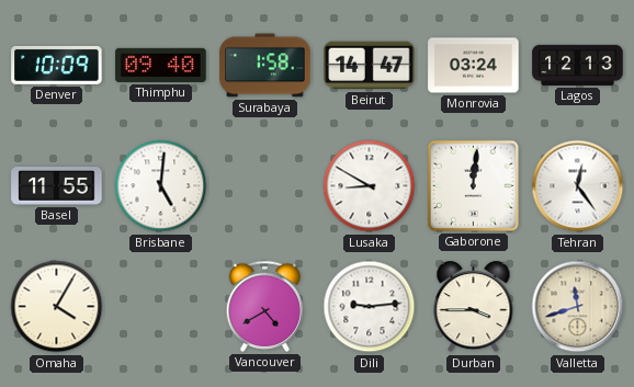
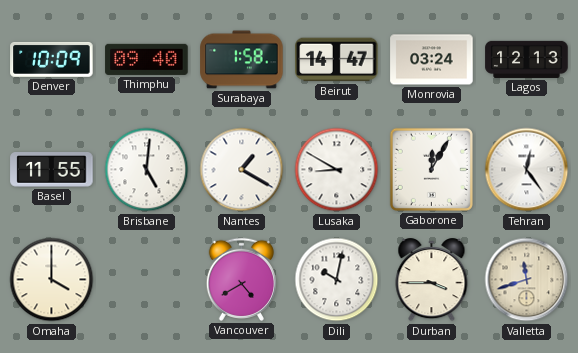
Nantes: none -> 1:20 (242, 170)
Gaborone: 12:01 -> 12:05 (431, 169)
Omaha: 4:05 -> 4:00 (52, 280)
Dili: 9:14 -> 10:02 (337, 280)
